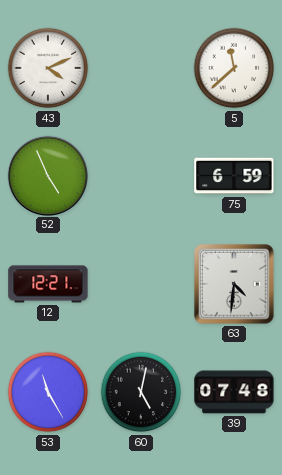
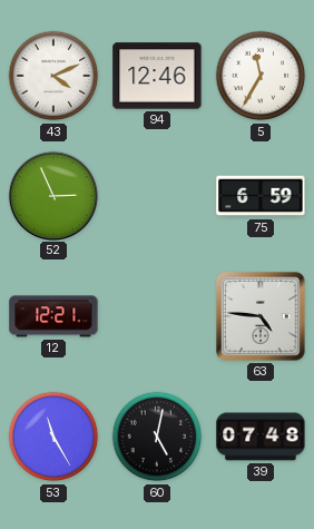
94: none -> 12:46 (157, 76)
5: 11:38 -> 11:35 (261, 76)
52: 4:56 -> 2:56 (52, 195)
63: 4:31 -> 4:46 (261, 316)
